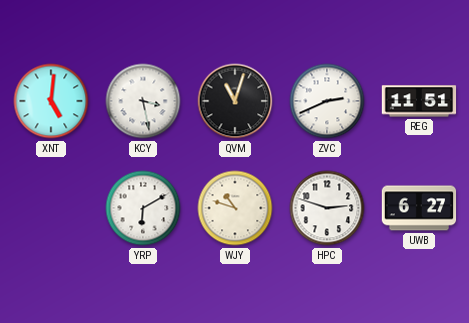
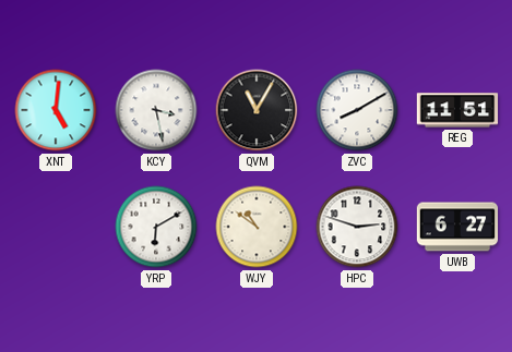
QVM: 11:03 -> 11:05 (257, 110)
ZVC: 2:41 -> 8:10 (357, 110)
WJY: 10:48 -> 10:51 (257, 227)
